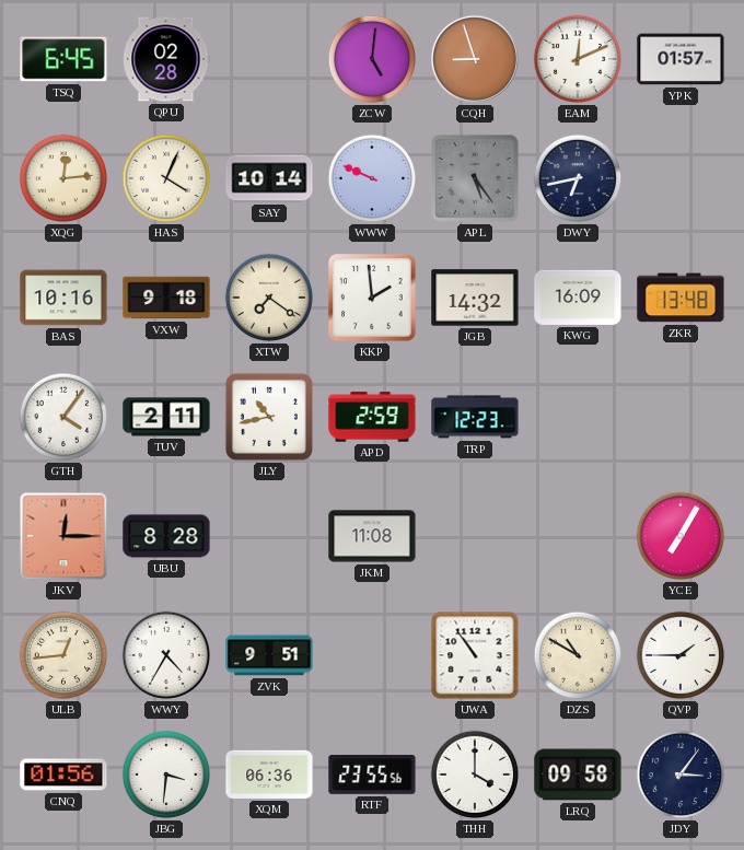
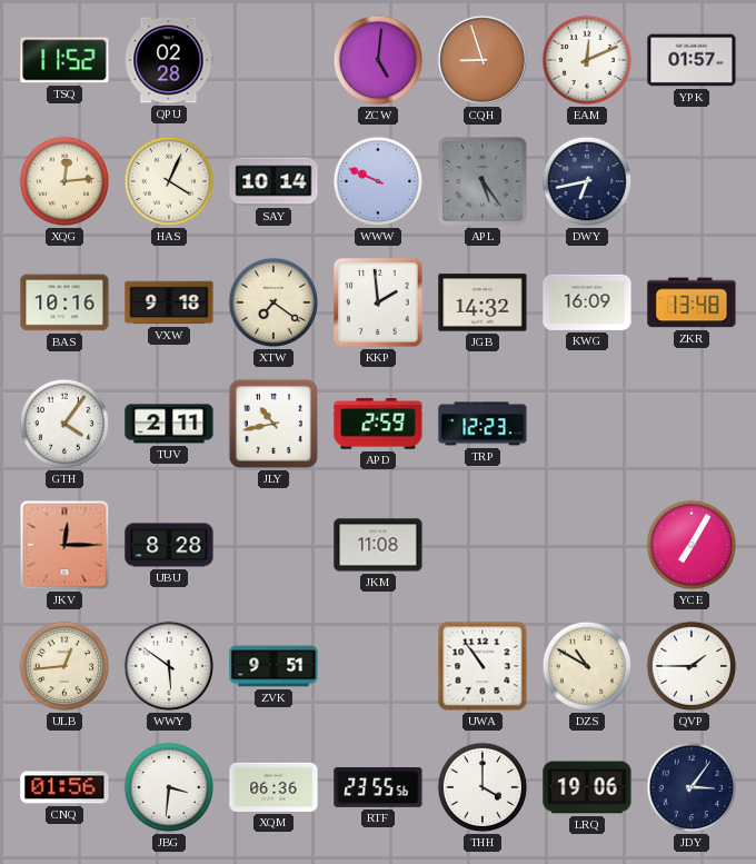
TSQ: 6:45 -> 11:52 (64, 60)
WWY: 4:35 -> 5:51 (169, 666)
LRQ: 09:58 -> 19:06 (587, 787)
